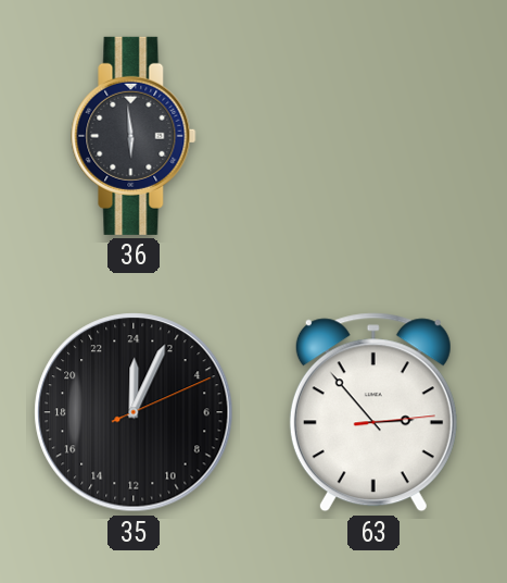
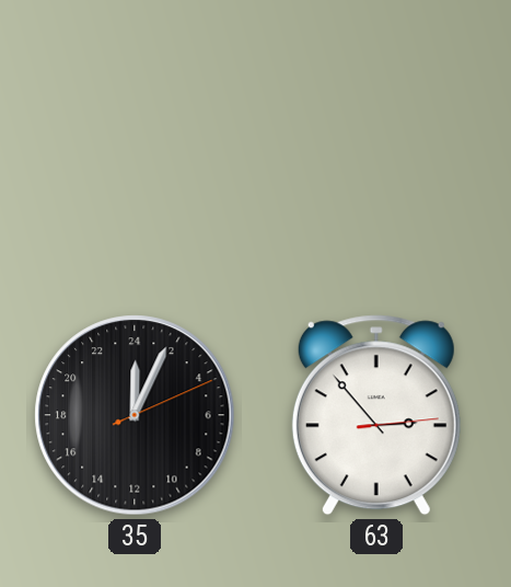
36: 5:59 -> none (134, 136)
